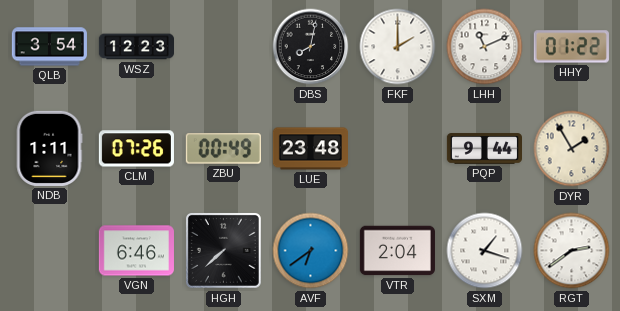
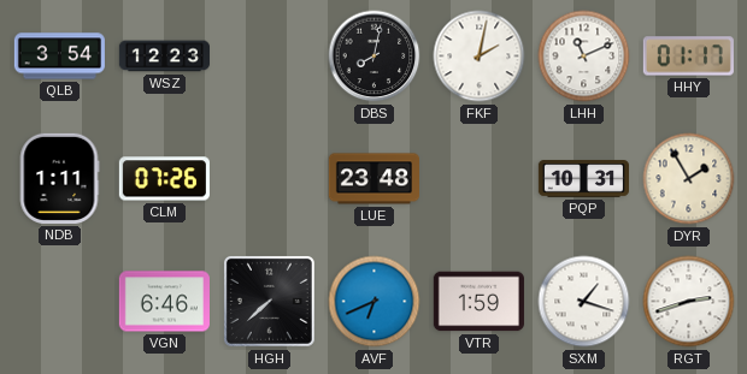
FKF: 2:00 -> 2:02 (480, 57)
HHY: 01:22 -> 01:17 (688, 57)
ZBU: 00:49 -> none (223, 149)
PQP: 9:44 -> 10:31 (583, 179)
AVF: 6:39 -> 6:41 (375, 302)
VTR: 2:04 -> 1:59 (478, 302)
RGT: 2:39 -> 2:42 (689, 302)
